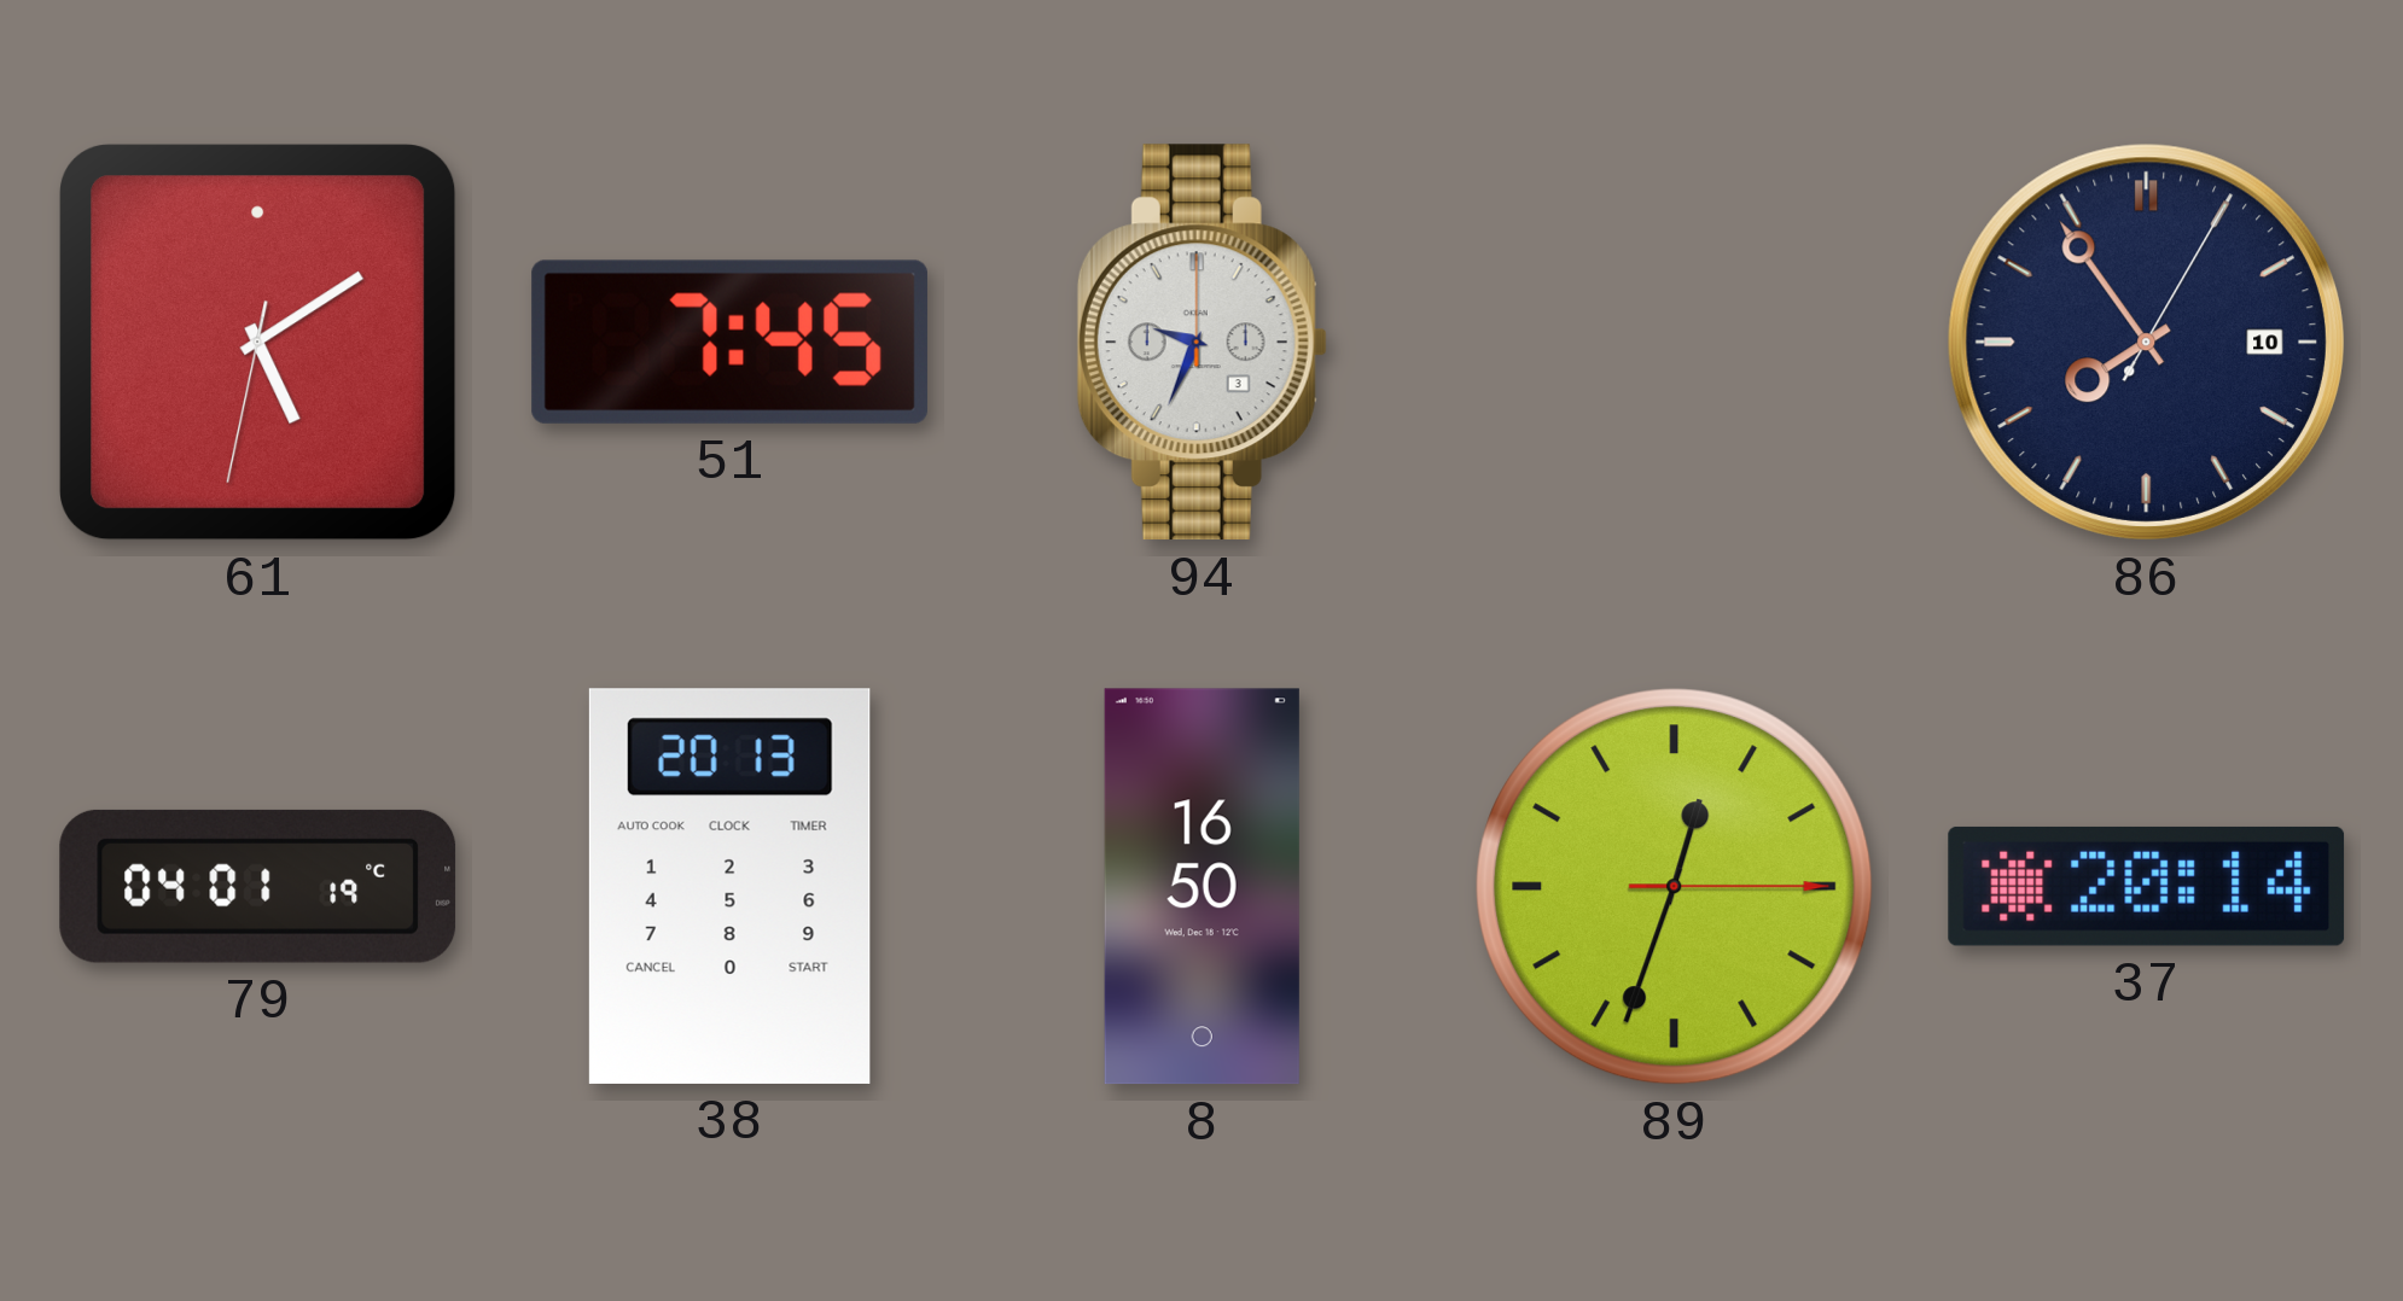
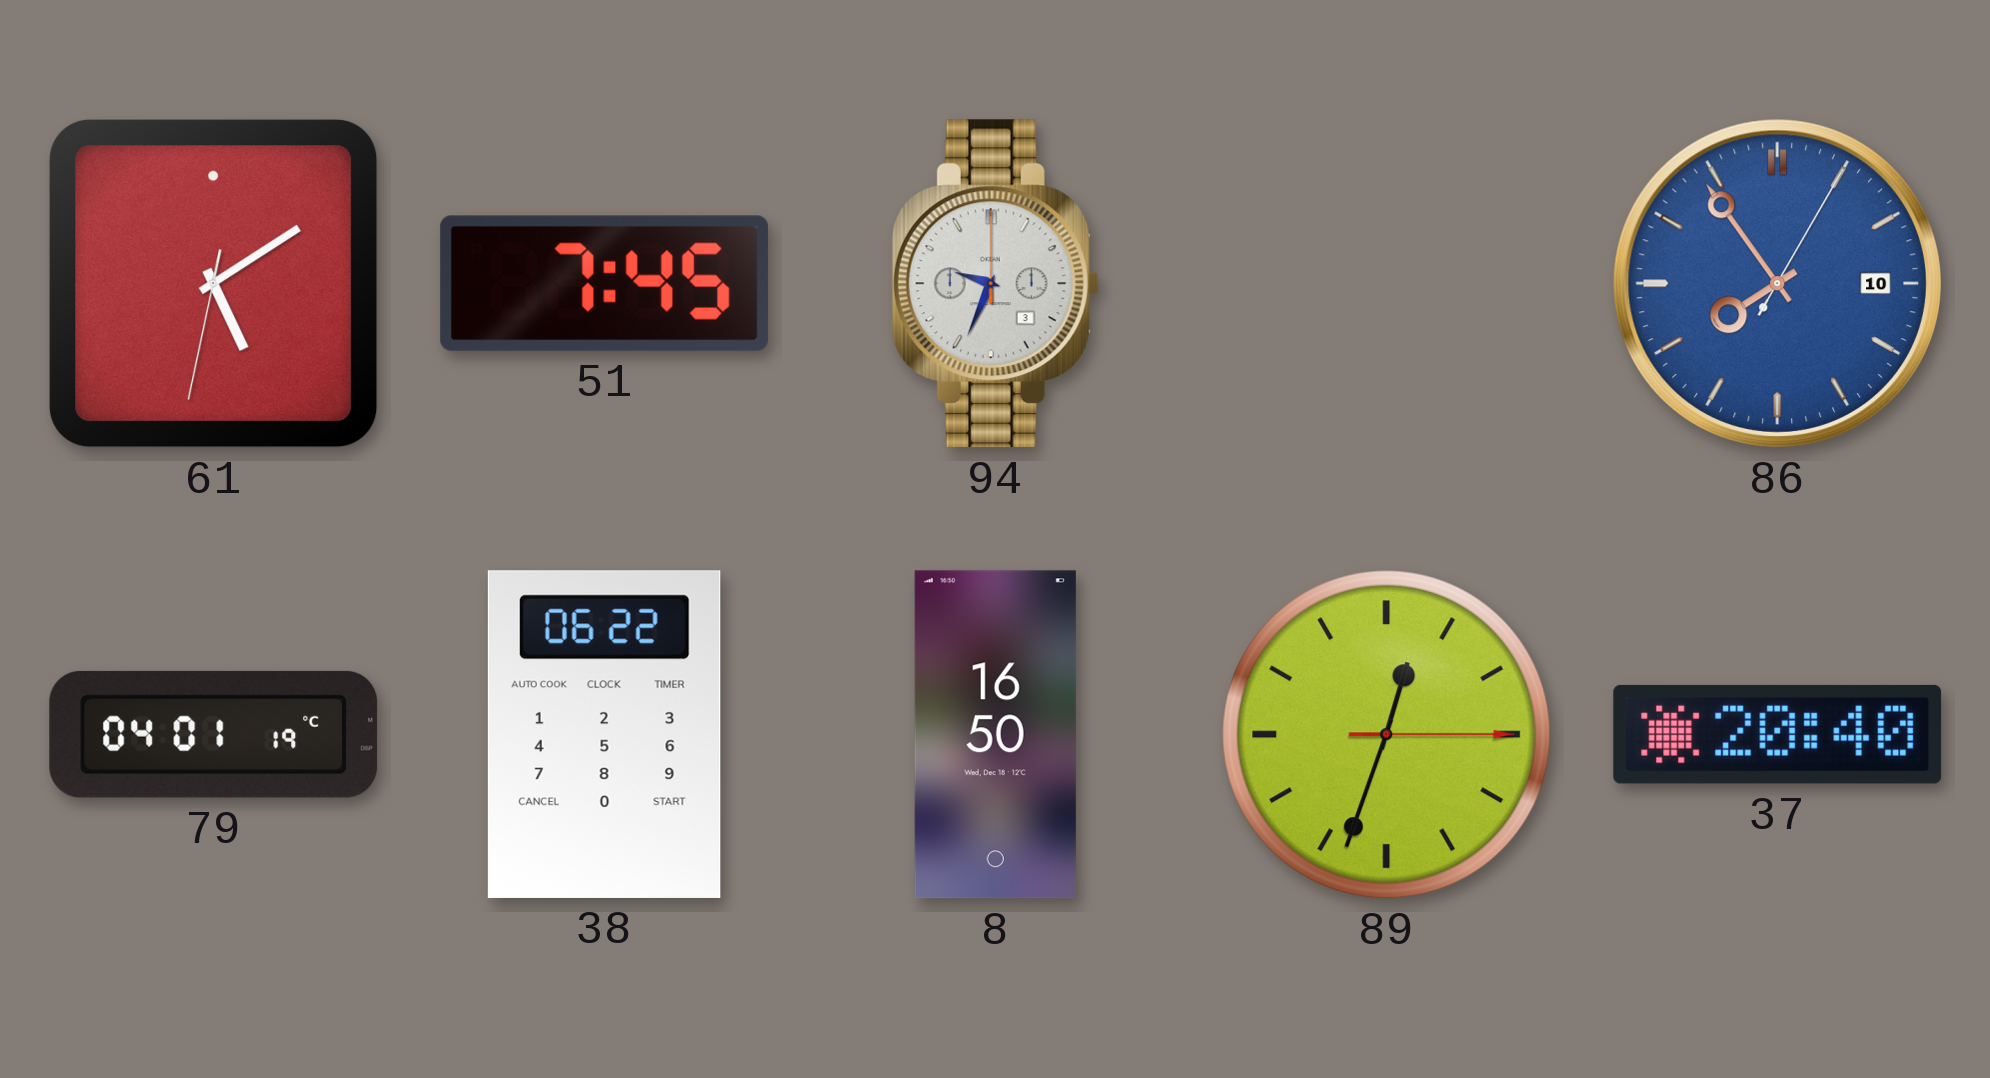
86 dial: navy -> blue (1777, 283)
38: 20:13 -> 06:22 (604, 734)
37: 20:14 -> 20:40 (1778, 734)
